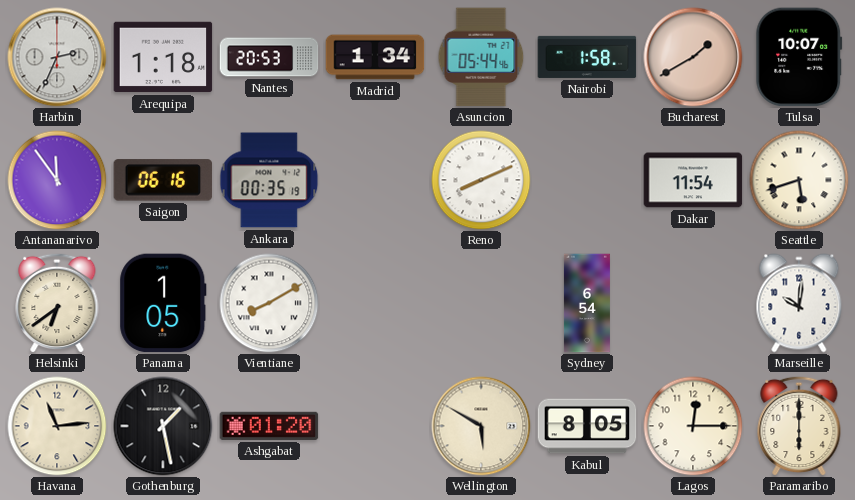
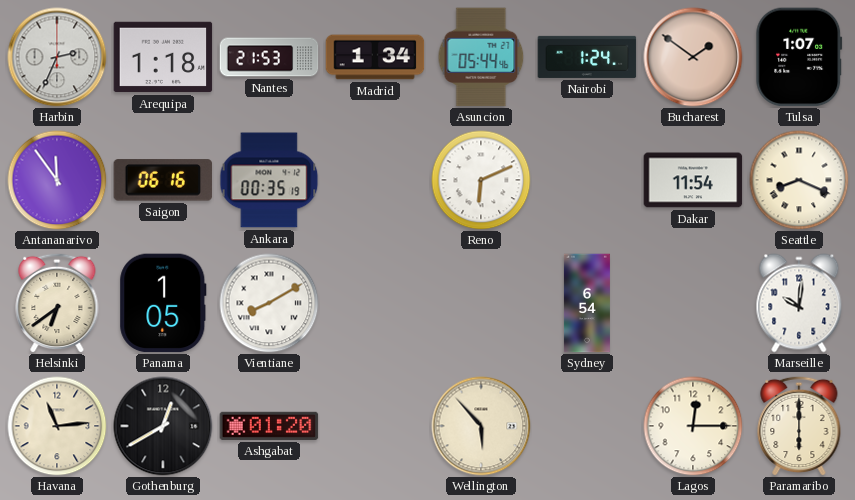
Nantes: 20:53 -> 21:53 (269, 57)
Nairobi: 1:58 -> 1:24 (587, 57)
Bucharest: 1:40 -> 1:51 (693, 57)
Tulsa: 10:07 -> 1:07 (799, 57)
Reno: 8:11 -> 6:11 (481, 180)
Seattle: 5:42 -> 8:19 (799, 180)
Gothenburg: 1:28 -> 12:40 (163, 426)
Wellington: 5:50 -> 5:53 (481, 426)
Kabul: 8:05 -> none (587, 426)
